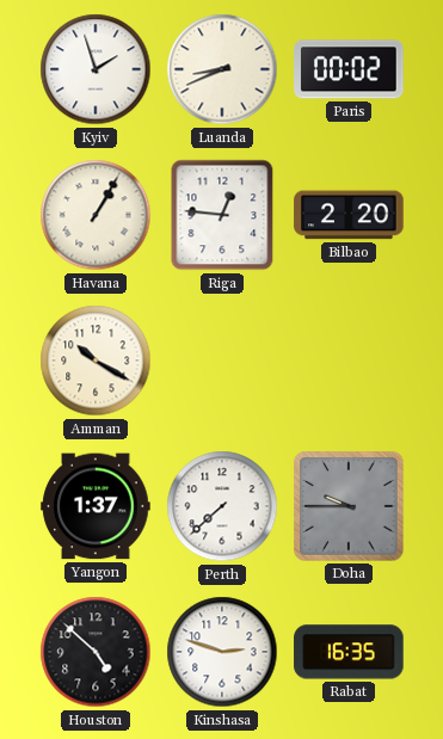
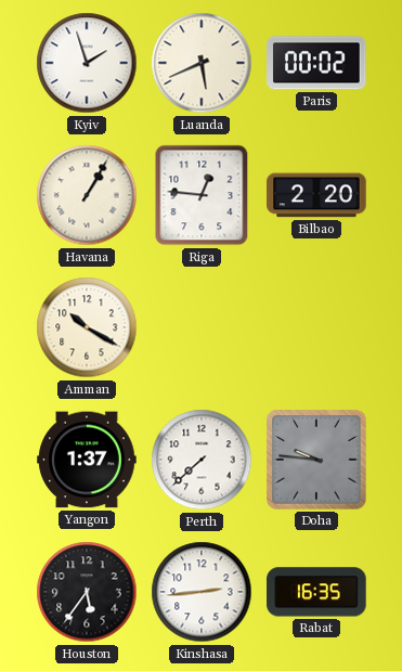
Luanda: 8:41 -> 5:41 (202, 63)
Doha: 9:45 -> 9:46 (316, 460)
Houston: 4:52 -> 5:36 (87, 592)
Kinshasa: 2:48 -> 2:44 (202, 592)
